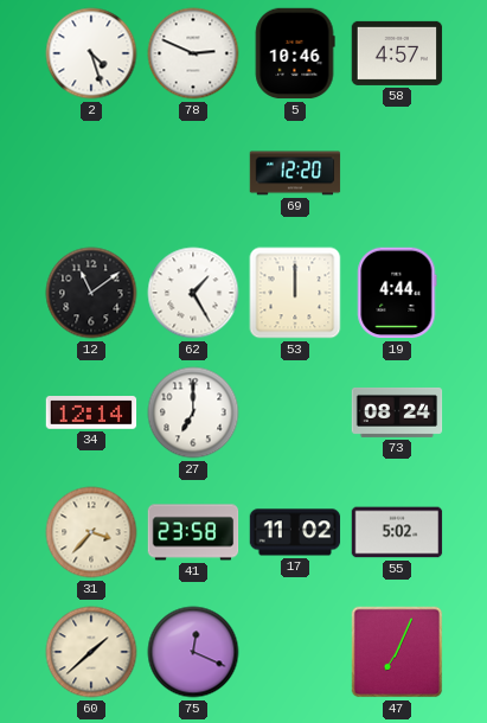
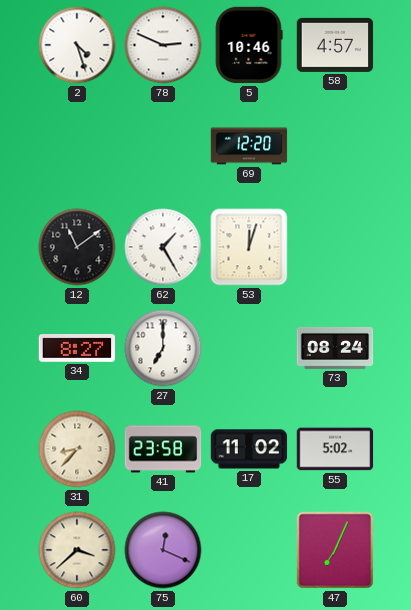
53: 12:00 -> 12:03 (249, 247)
19: 4:44 -> none (397, 293)
34: 12:14 -> 8:27 (77, 349)
31: 3:37 -> 8:37 (77, 449)
60: 1:38 -> 3:38 (77, 550)
